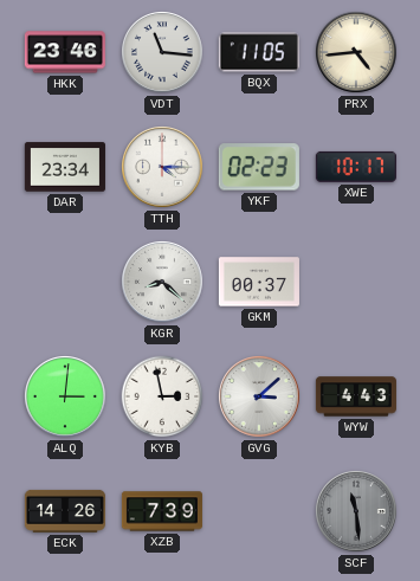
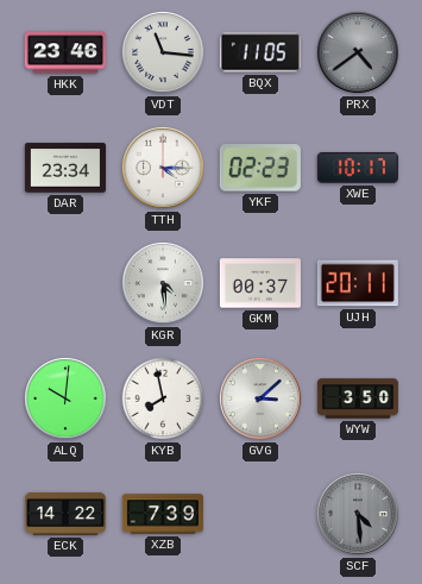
PRX: 4:44 -> 4:39 (359, 54)
PRX dial: cream -> grey (359, 54)
KGR: 8:22 -> 4:29 (164, 284)
UJH: none -> 20:11 (358, 283)
ALQ: 3:01 -> 10:01 (67, 400)
KYB: 2:58 -> 7:58 (163, 398)
WYW: 4:43 -> 3:50 (358, 398)
ECK: 14:26 -> 14:22 (65, 514)
SCF: 11:29 -> 4:29 (359, 515)
